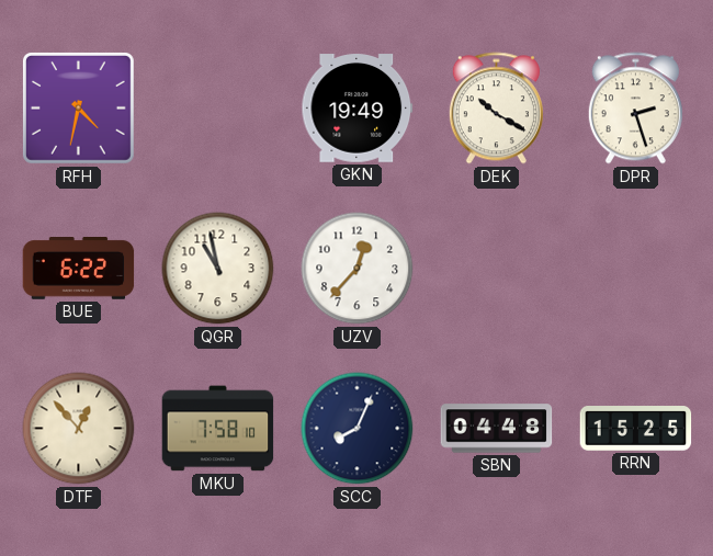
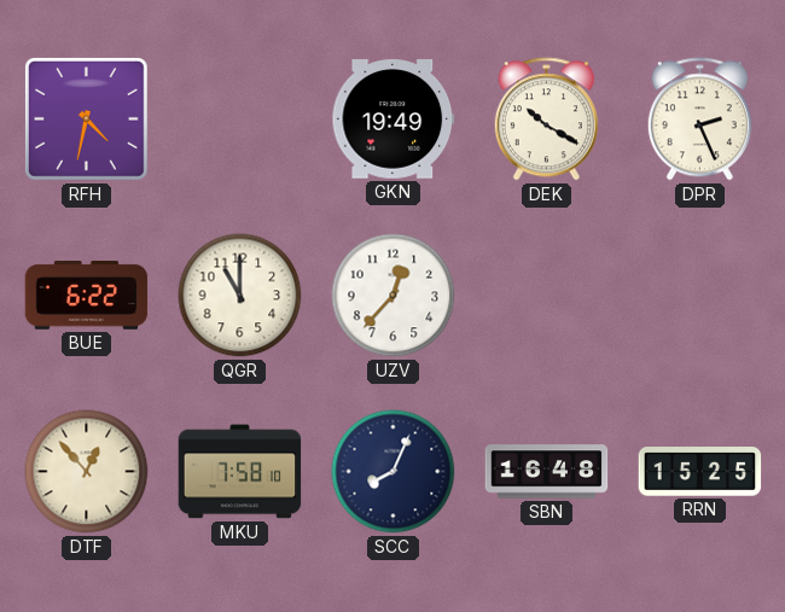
DPR: 2:27 -> 2:26 (699, 120)
QGR: 10:58 -> 11:00 (240, 296)
SBN: 04:48 -> 16:48 (547, 472)
